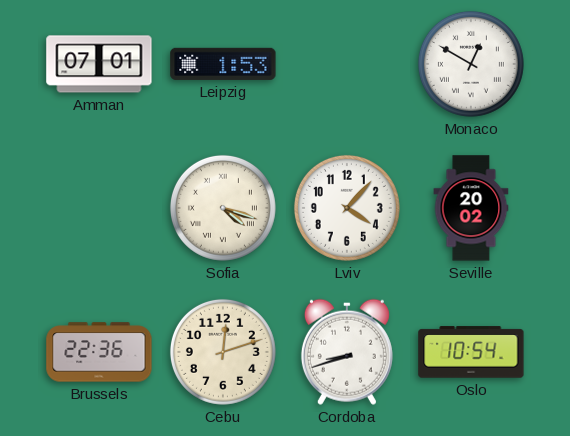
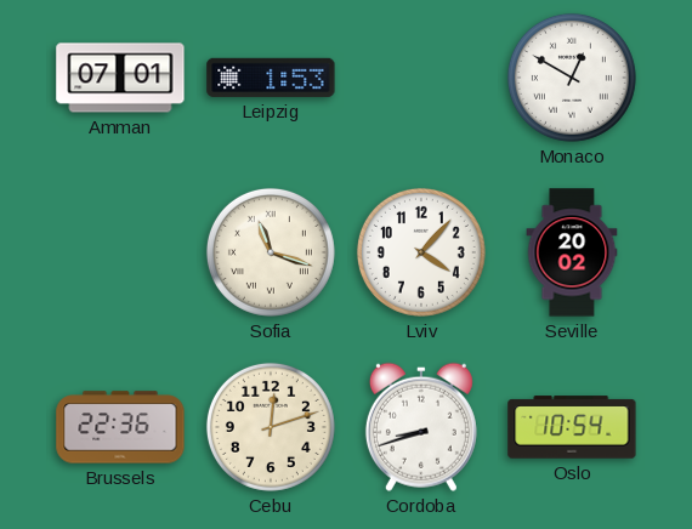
Sofia: 4:18 -> 11:18 (271, 252)
